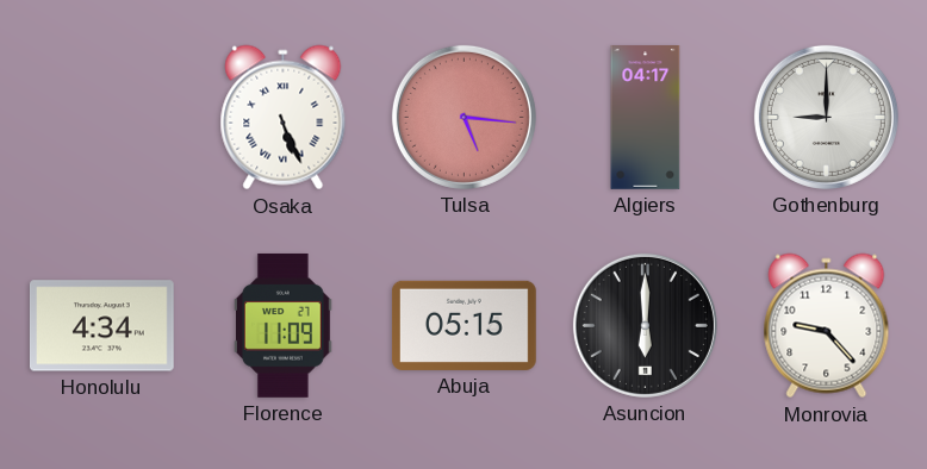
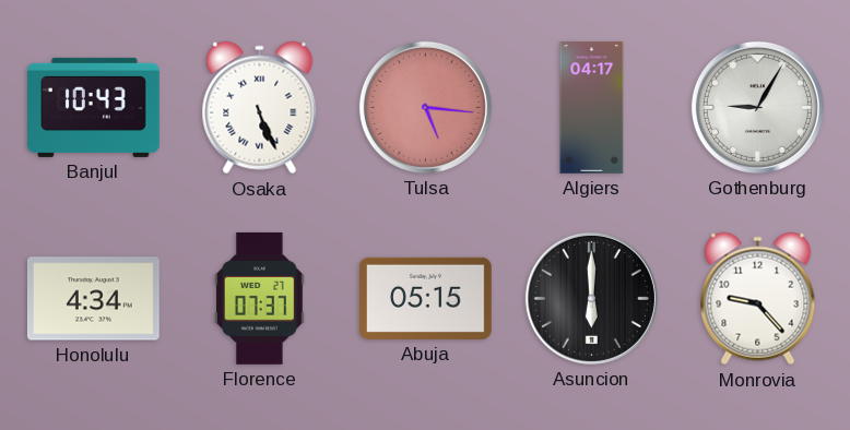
Banjul: none -> 10:43 (94, 107)
Gothenburg: 9:00 -> 9:05 (757, 107)
Florence: 11:09 -> 07:37 (260, 299)
